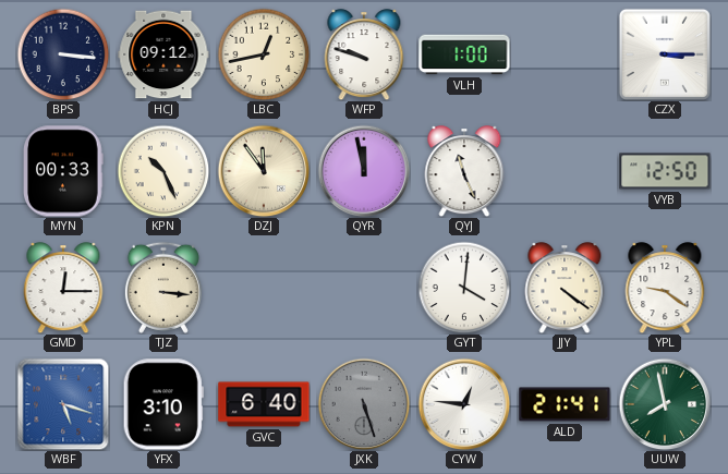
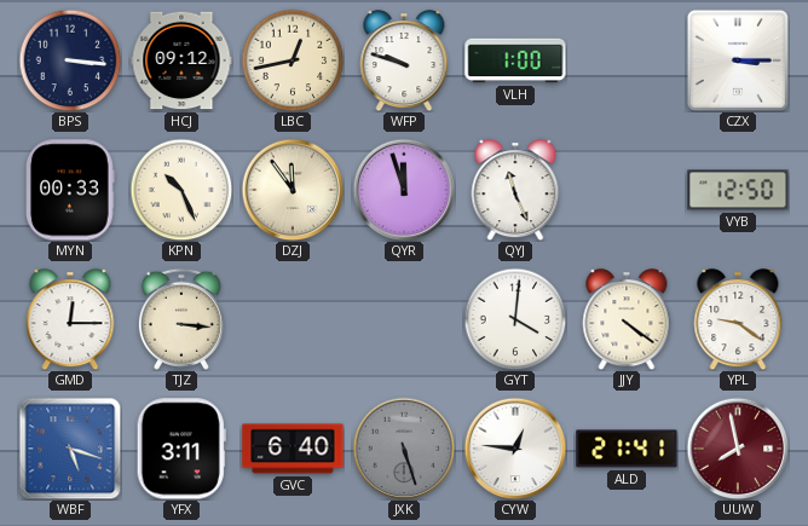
QYR: 11:58 -> 11:57 (404, 190)
YFX: 3:10 -> 3:11 (181, 449)
UUW dial: green -> burgundy (738, 449)
